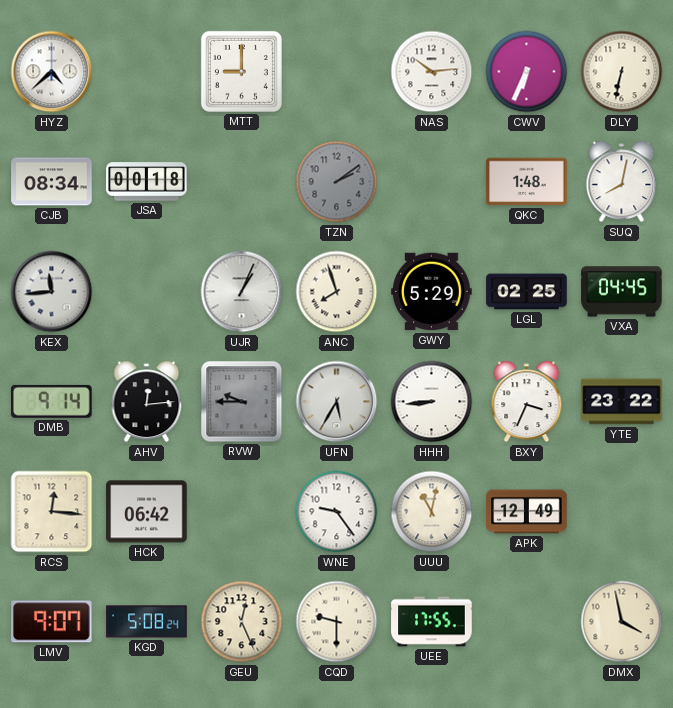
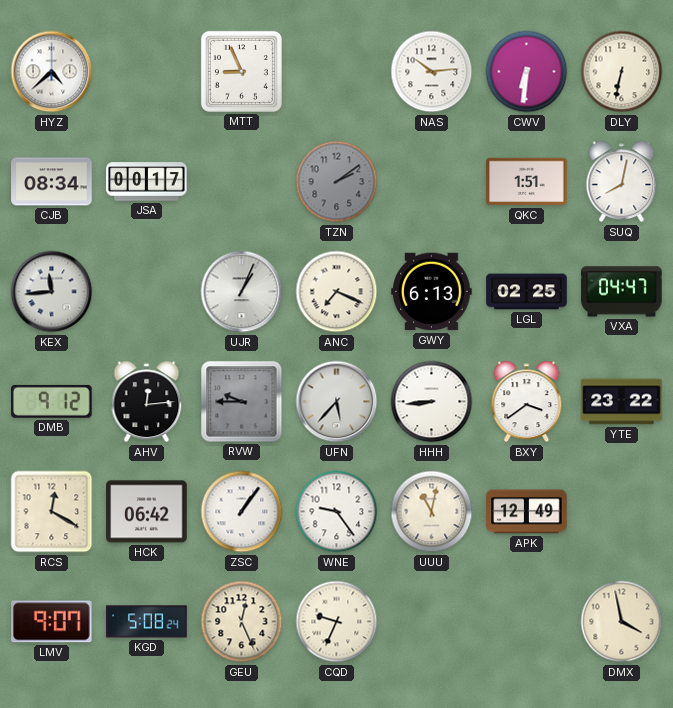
MTT: 9:00 -> 8:56 (241, 71)
CWV: 6:34 -> 6:31 (527, 72)
JSA: 00:18 -> 00:17 (147, 182)
QKC: 1:48 -> 1:51 (527, 182)
ANC: 7:57 -> 7:19 (337, 292)
GWY: 5:29 -> 6:13 (432, 292)
VXA: 04:45 -> 04:47 (622, 292)
DMB: 9:14 -> 9:12 (52, 401)
UFN: 5:35 -> 5:37 (337, 402)
BXY: 3:34 -> 3:39 (527, 402)
RCS: 12:16 -> 12:20 (52, 512)
ZSC: none -> 1:06 (242, 512)
CQD: 9:30 -> 9:34 (337, 622)
UEE: 17:55 -> none (432, 622)
